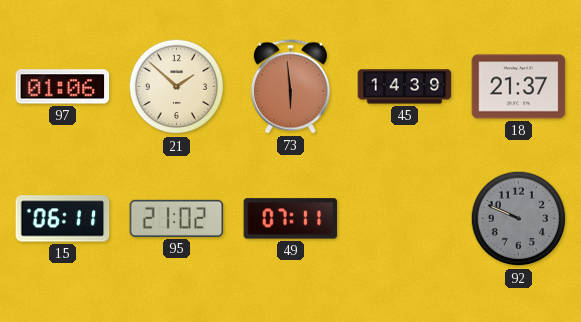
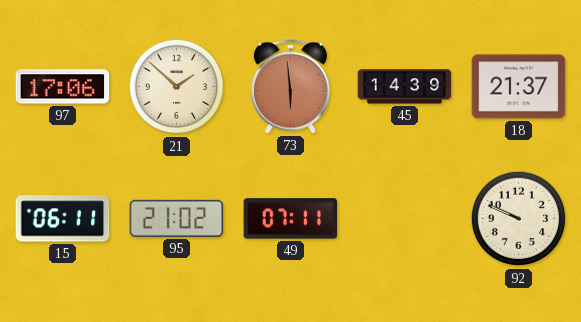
97: 01:06 -> 17:06 (63, 87)
92 dial: grey -> cream (519, 219)
